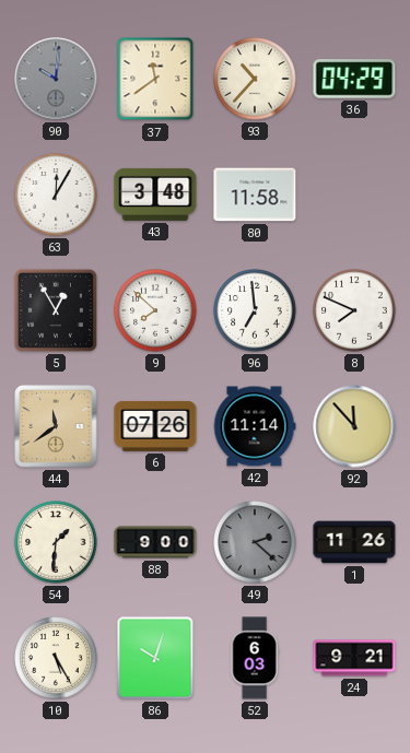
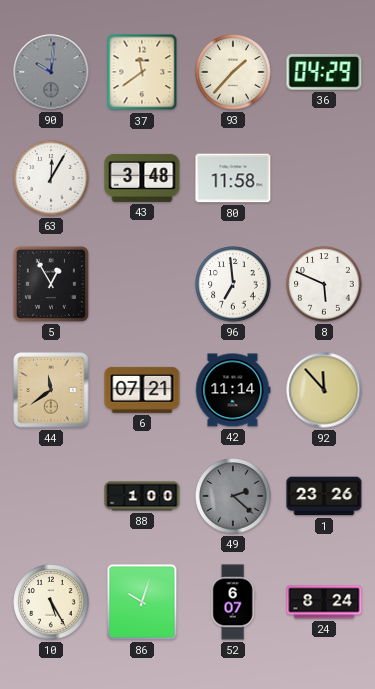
93: 10:37 -> 1:37 (233, 72)
9: 7:52 -> none (155, 310)
8: 7:49 -> 5:49 (324, 284)
6: 07:26 -> 07:21 (142, 390)
54: 1:31 -> none (56, 542)
88: 9:00 -> 1:00 (142, 496)
1: 11:26 -> 23:26 (324, 496)
52: 6:03 -> 6:07 (233, 602)
24: 9:21 -> 8:24 (324, 602)
